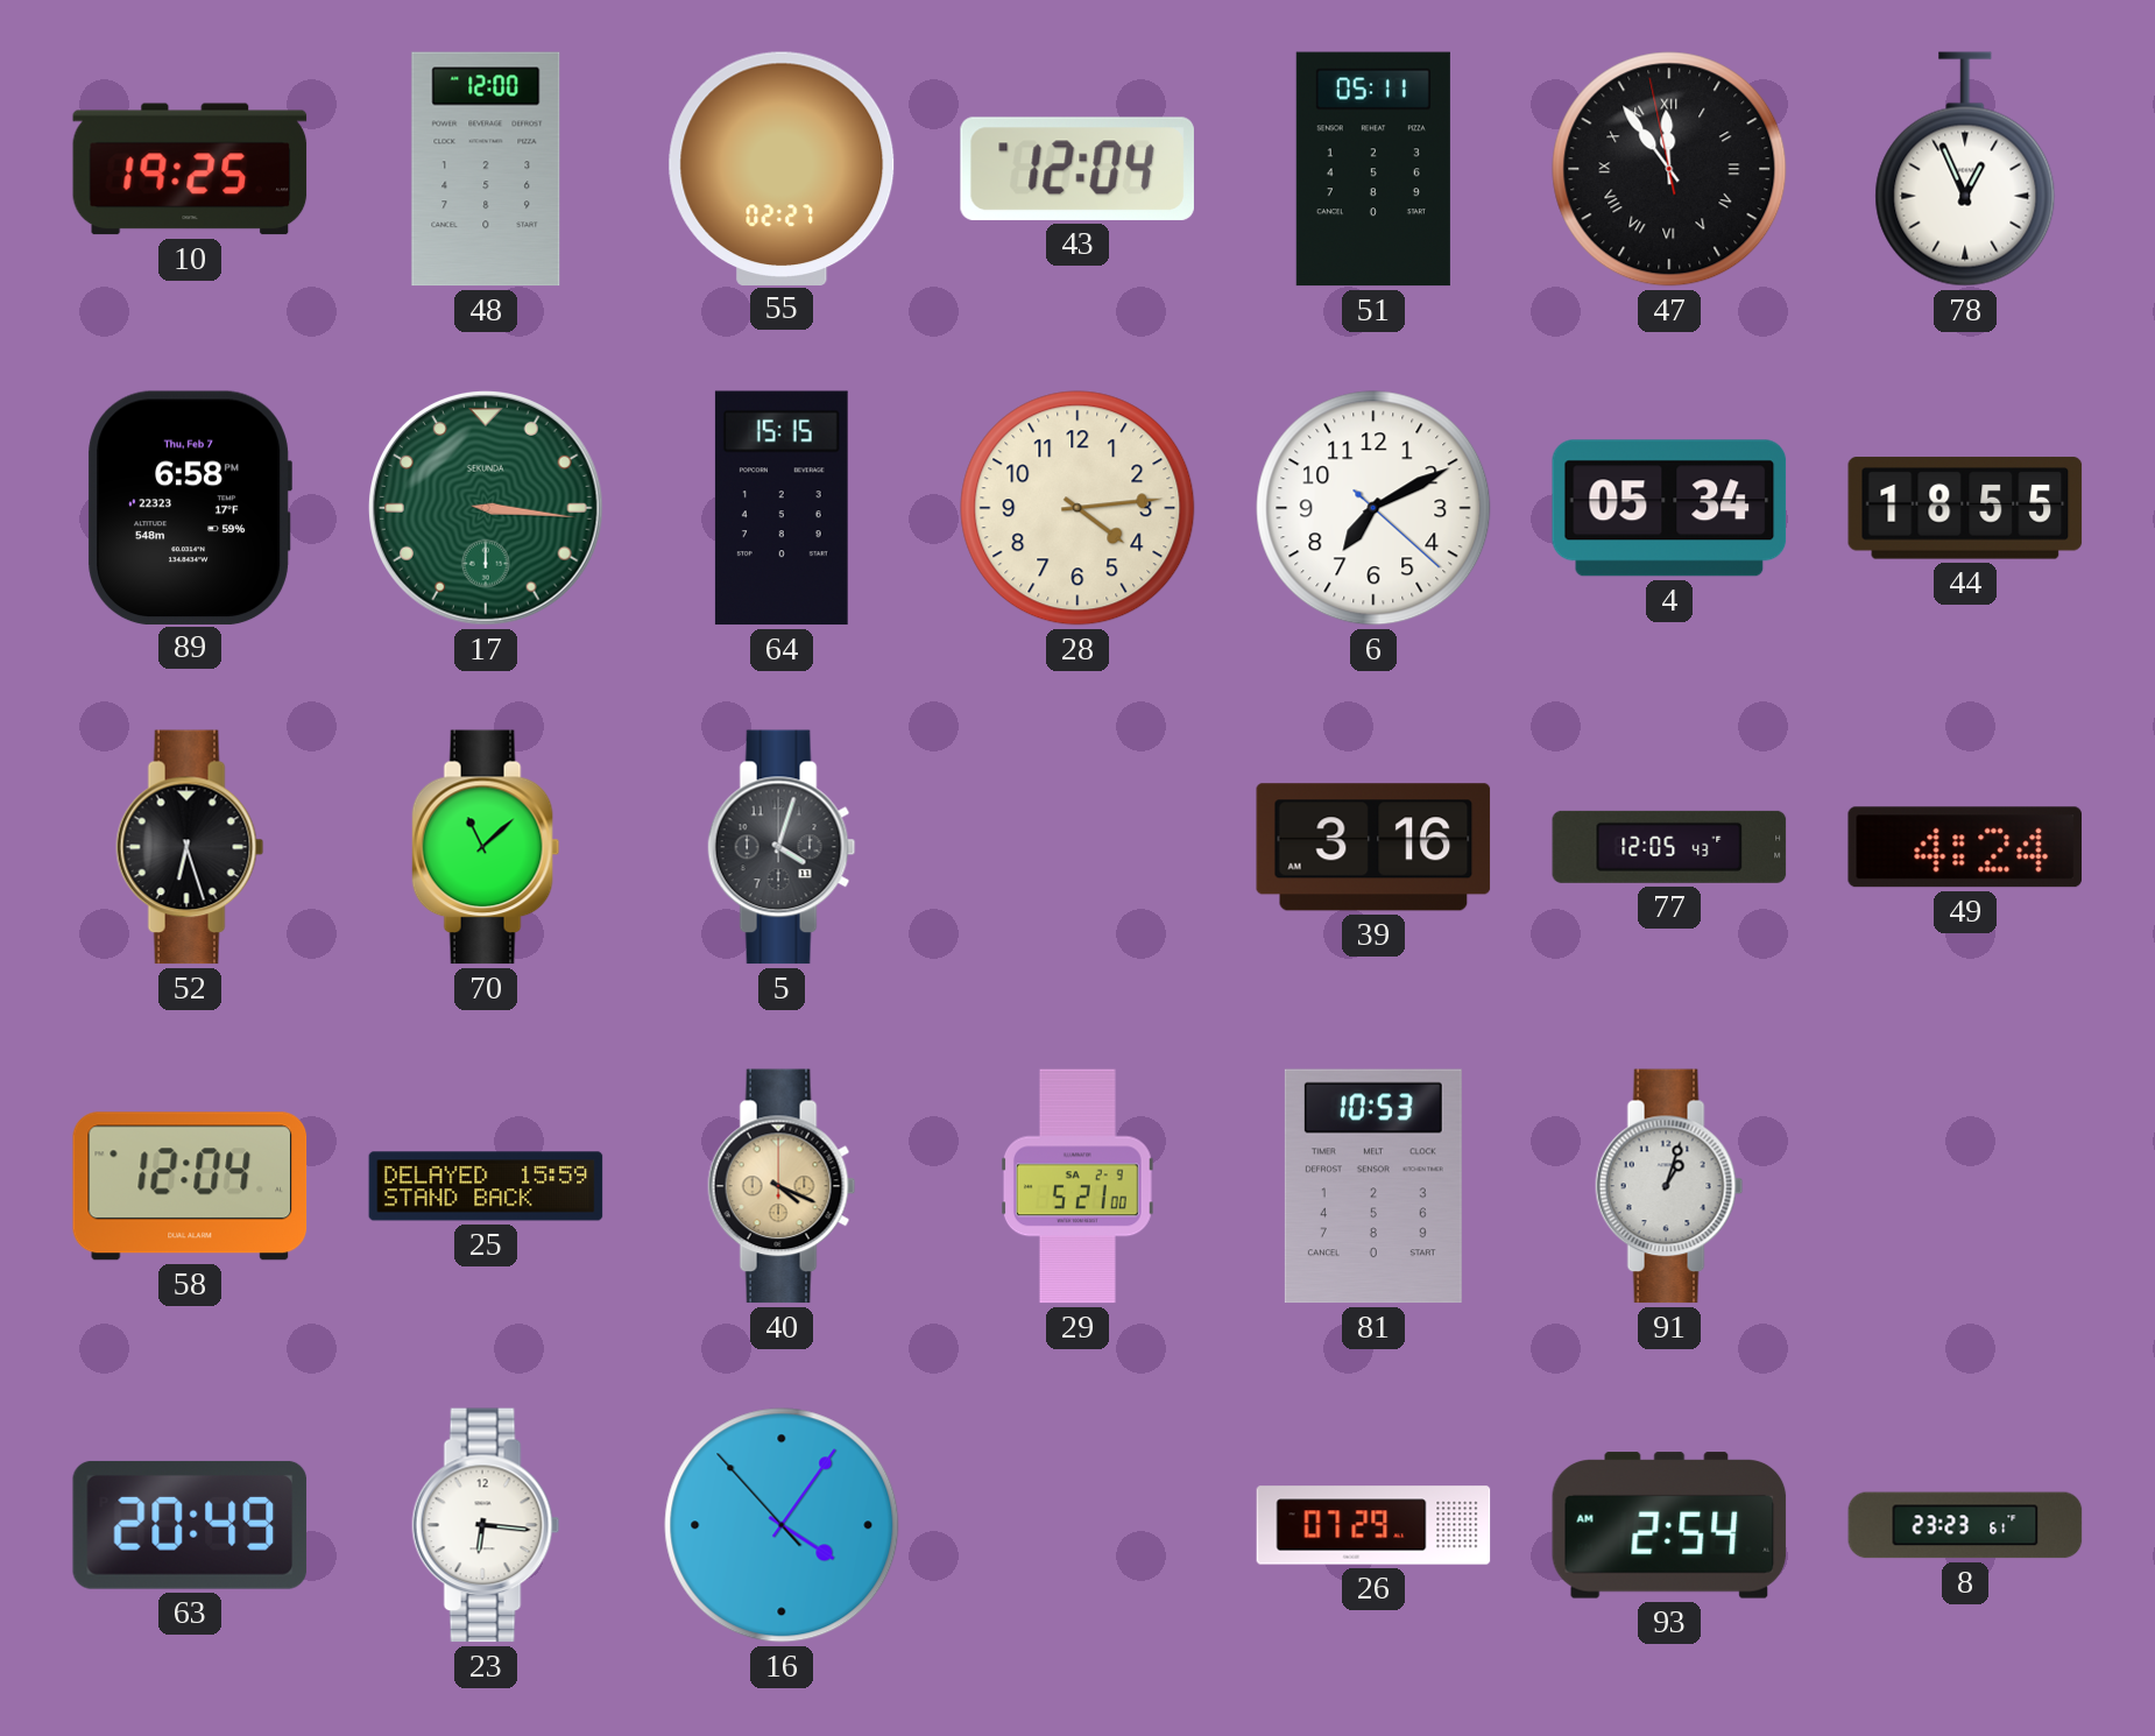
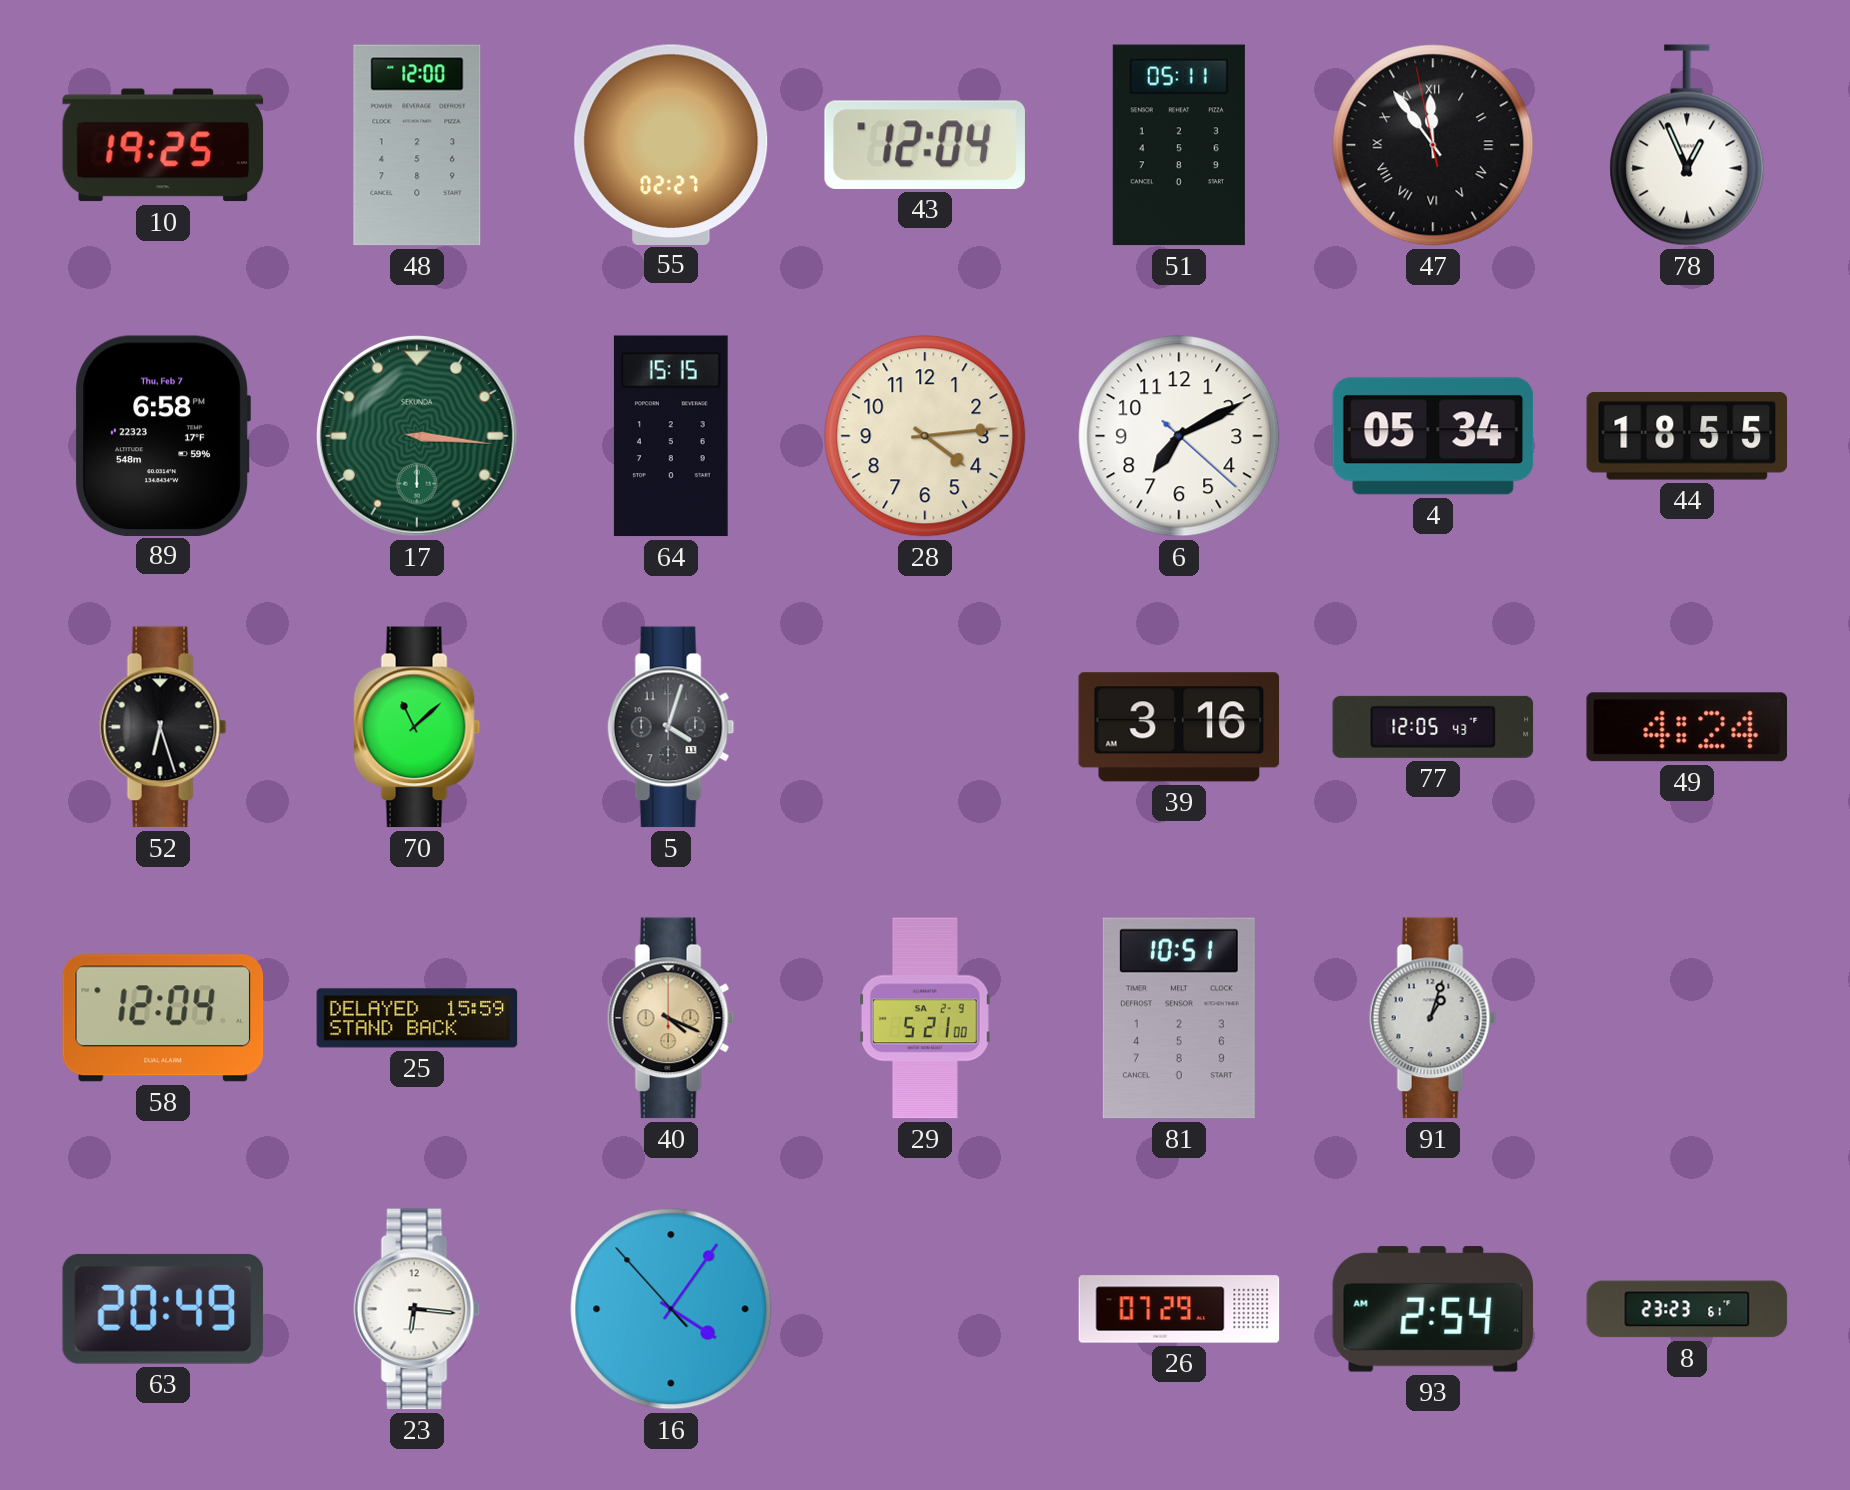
81: 10:53 -> 10:51 (1179, 1018)
